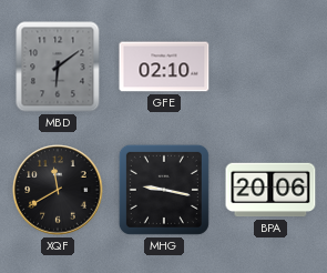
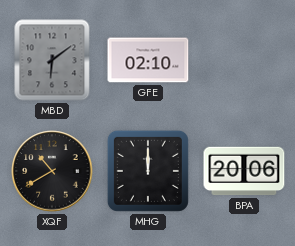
XQF: 11:40 -> 10:40 (52, 171)
MHG: 9:17 -> 12:00 (148, 171)
